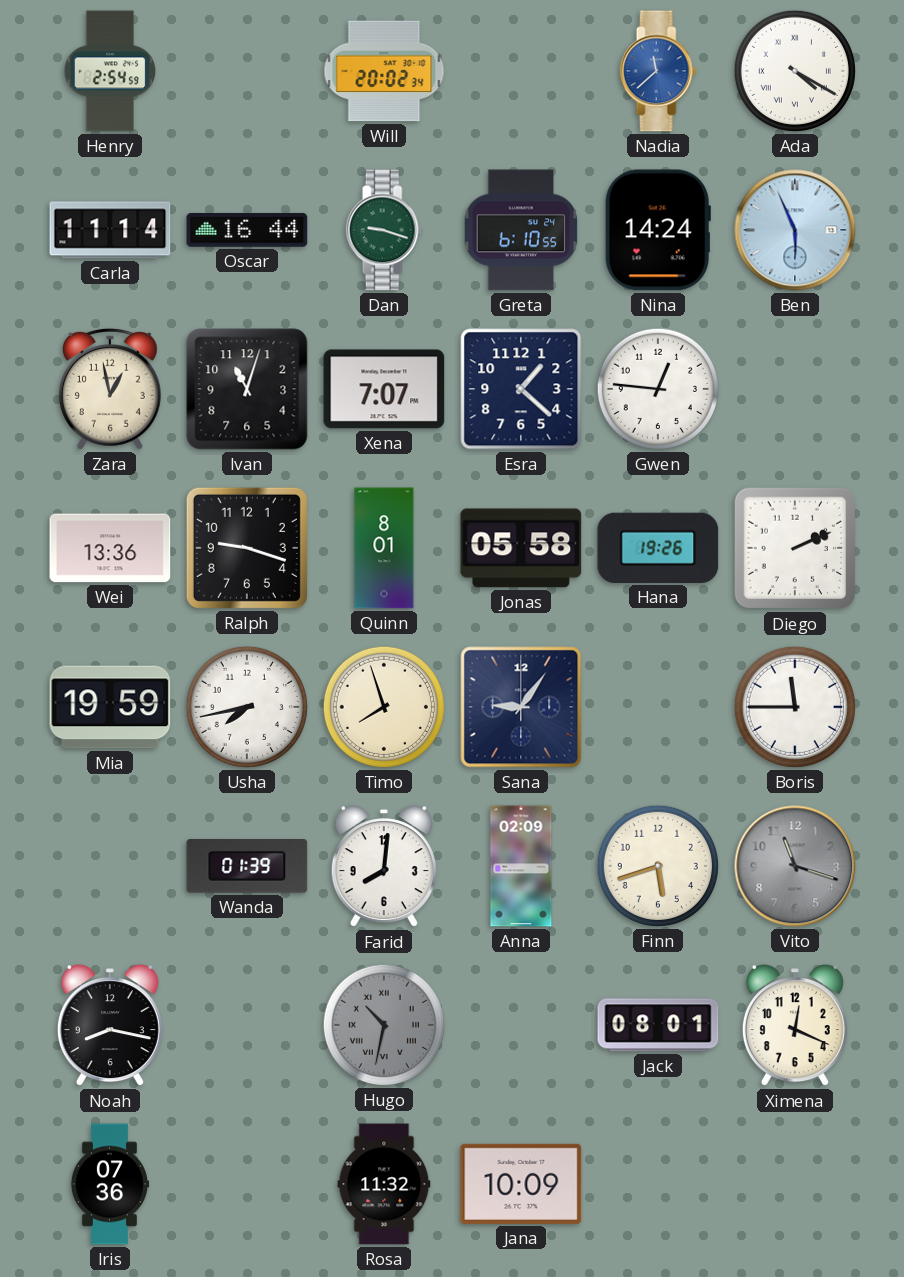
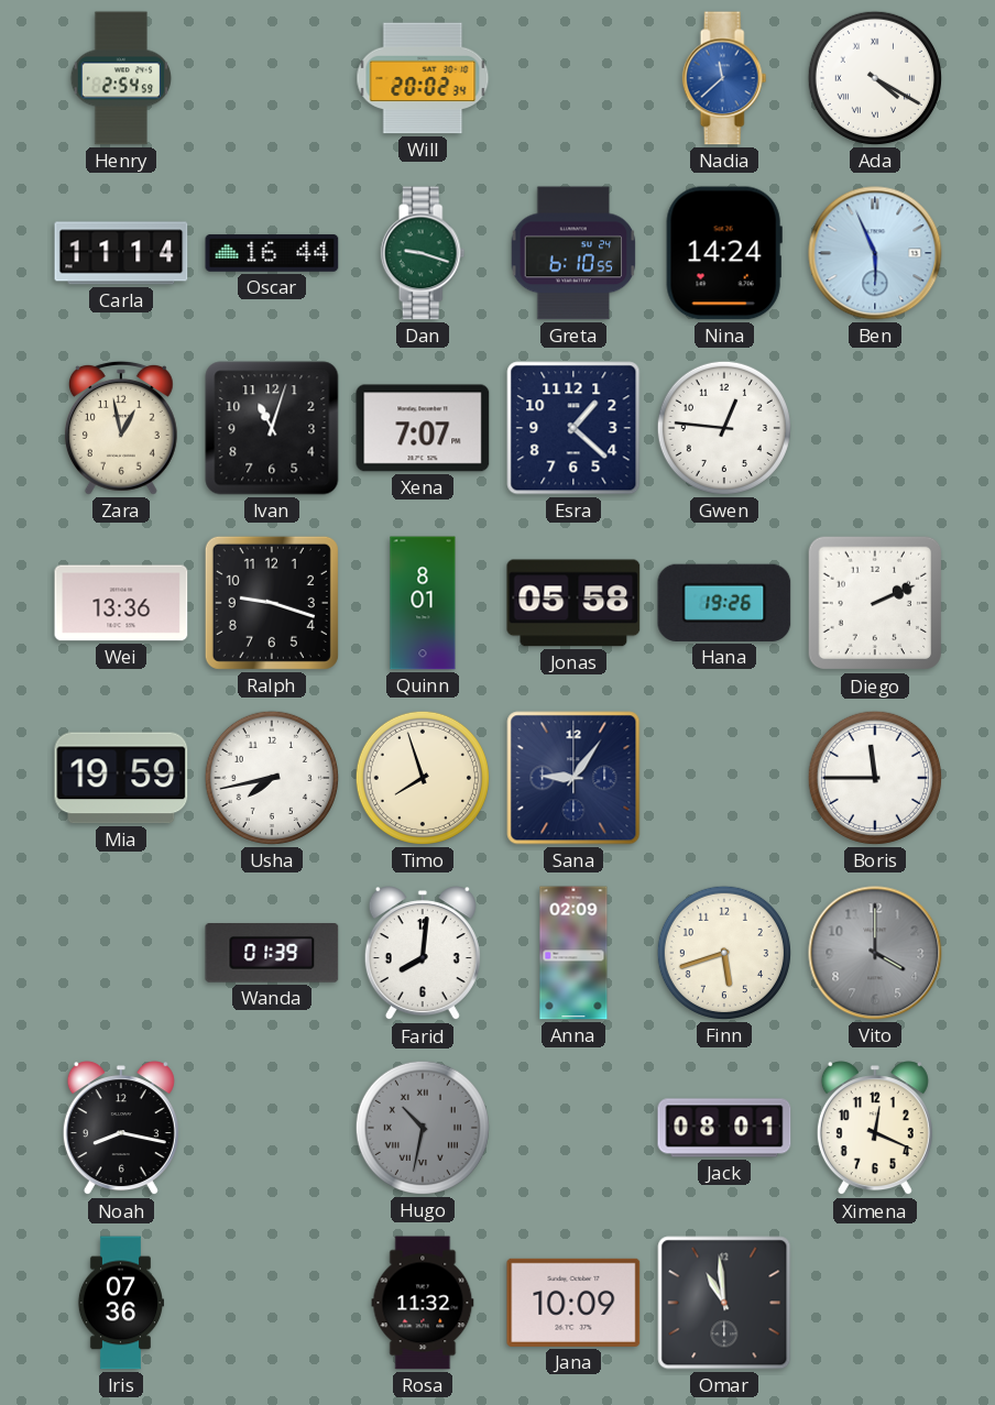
Vito: 11:18 -> 4:00 (875, 953)
Omar: none -> 10:59 (724, 1303)
